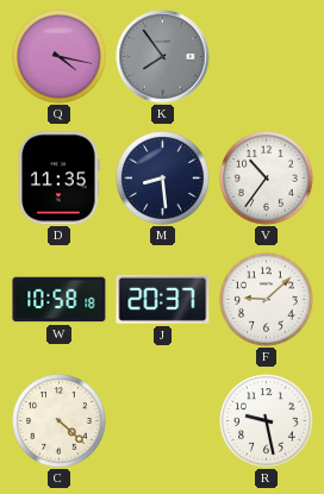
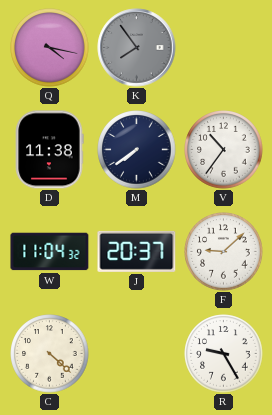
D: 11:35 -> 11:38 (49, 150)
M: 8:29 -> 7:39 (137, 150)
W: 10:58 -> 11:04 (50, 252)
R: 9:28 -> 9:25 (224, 354)
